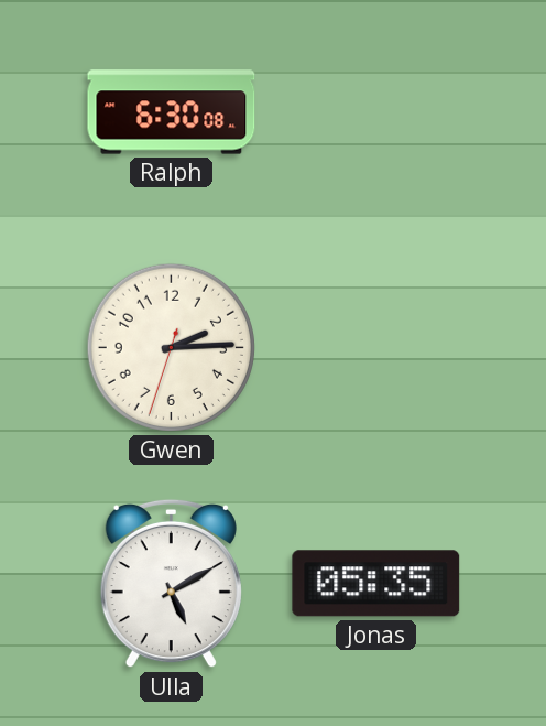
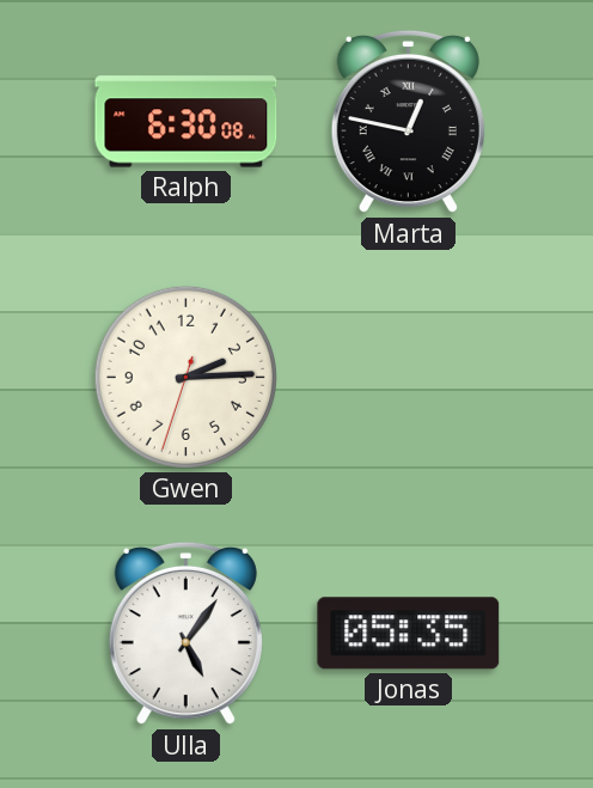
Marta: none -> 12:47 (408, 122)
Ulla: 5:10 -> 5:06 (185, 634)
